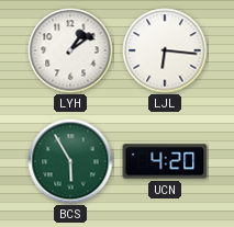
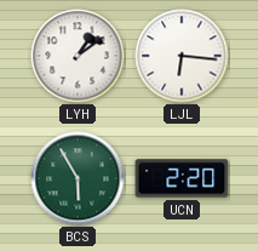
UCN: 4:20 -> 2:20 (182, 178)
